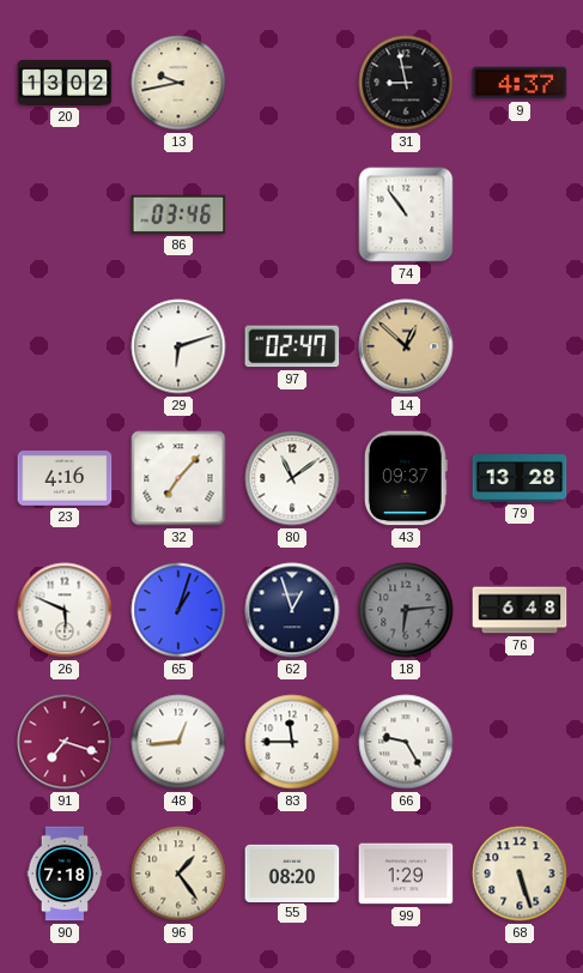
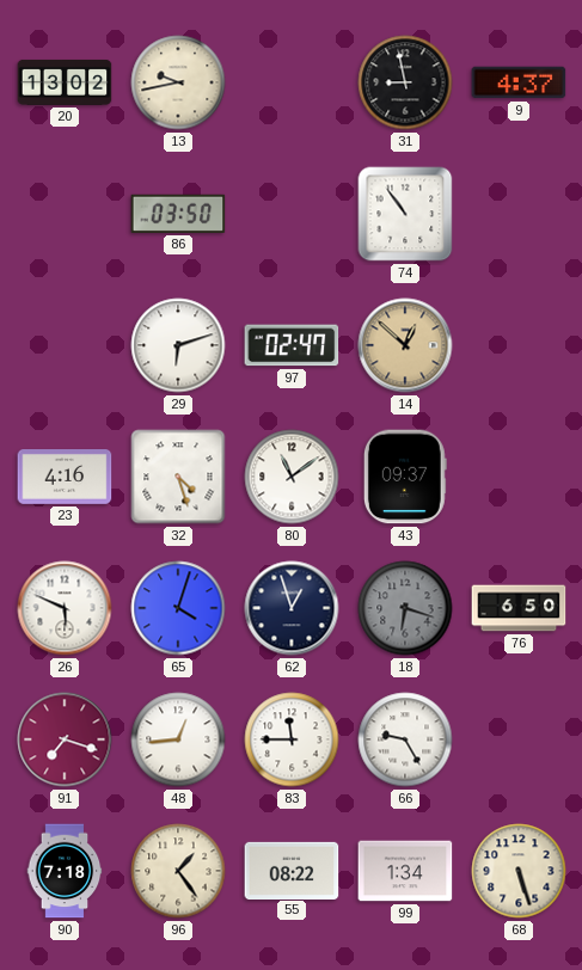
86: 03:46 -> 03:50 (178, 214)
32: 7:07 -> 4:27 (178, 477)
79: 13:28 -> none (520, 479)
65: 1:03 -> 4:03 (178, 608)
18: 6:14 -> 6:18 (405, 608)
76: 6:48 -> 6:50 (519, 608)
55: 08:20 -> 08:22 (292, 870)
99: 1:29 -> 1:34 (405, 871)
